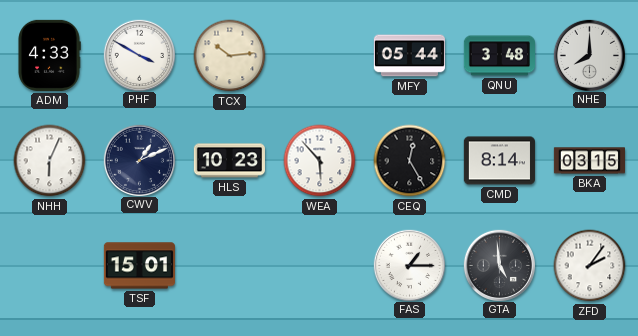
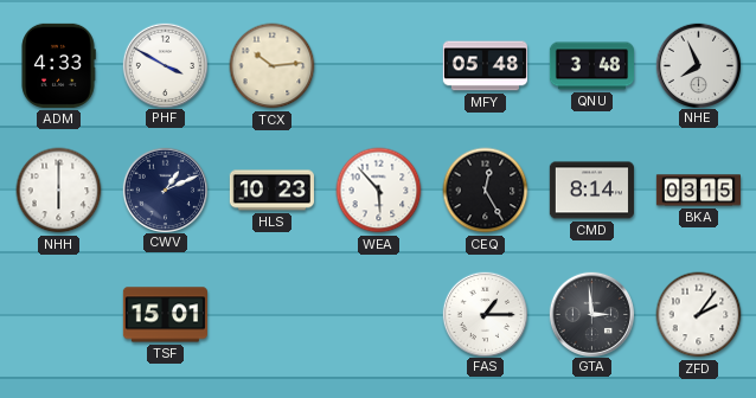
MFY: 05:44 -> 05:48 (485, 66)
NHE: 8:00 -> 7:56 (698, 65)
NHH: 6:04 -> 6:00 (59, 191)
GTA: 4:59 -> 2:59 (591, 314)
